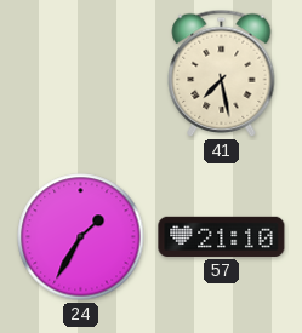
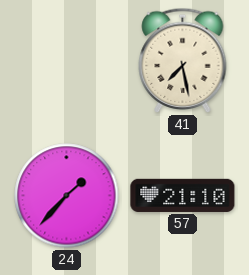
24: 1:35 -> 1:37 (67, 196)
